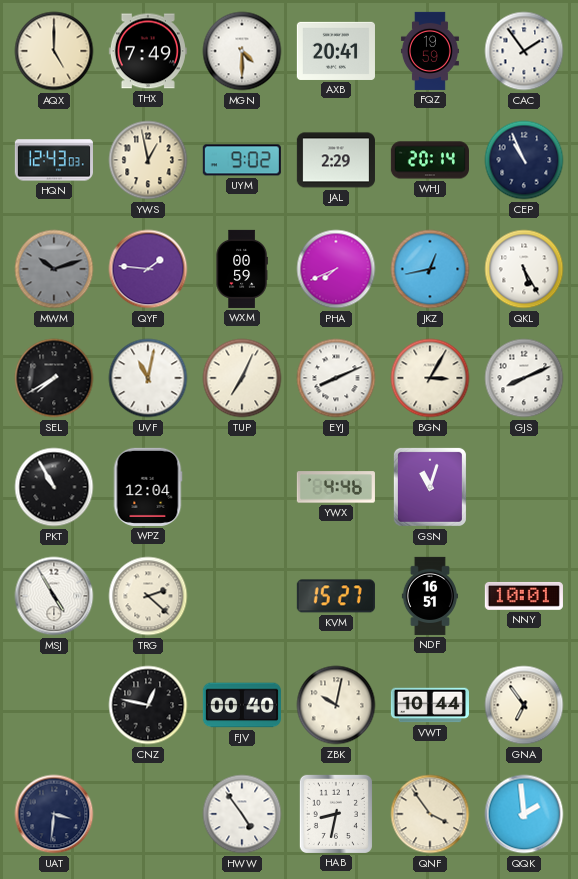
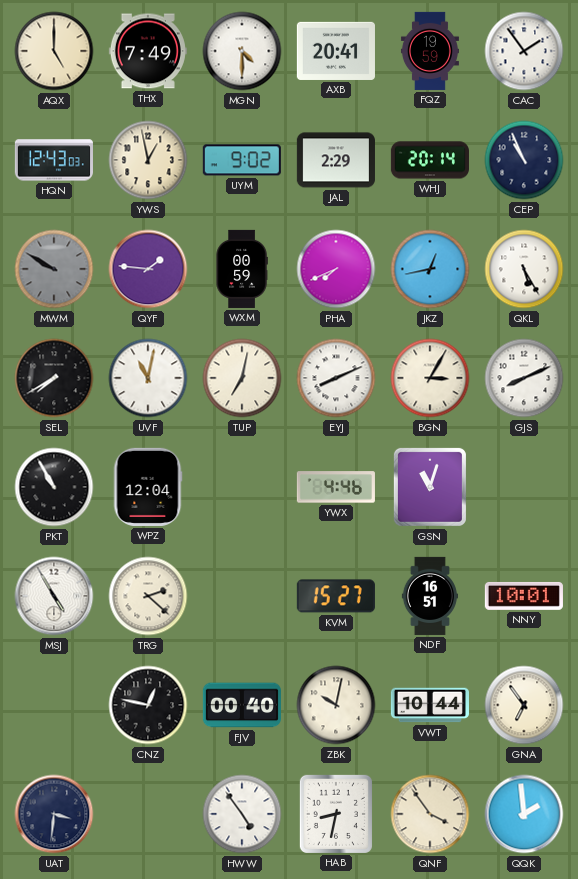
MWM: 10:12 -> 9:50 (54, 269)
TUP: 7:04 -> 7:02 (242, 378)
